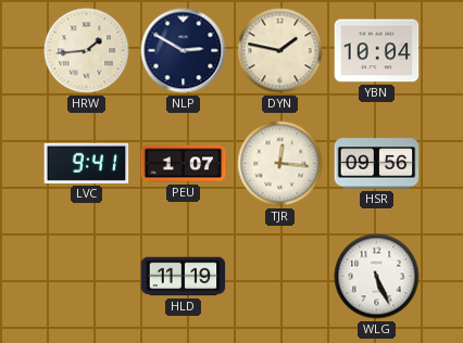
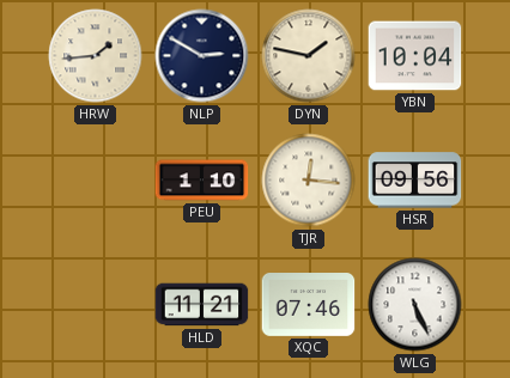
LVC: 9:41 -> none (87, 163)
PEU: 1:07 -> 1:10 (202, 181)
HLD: 11:19 -> 11:21 (202, 305)
XQC: none -> 07:46 (309, 305)
